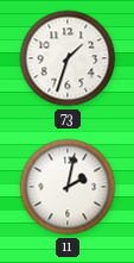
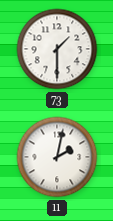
73: 1:33 -> 1:30 (57, 49)
